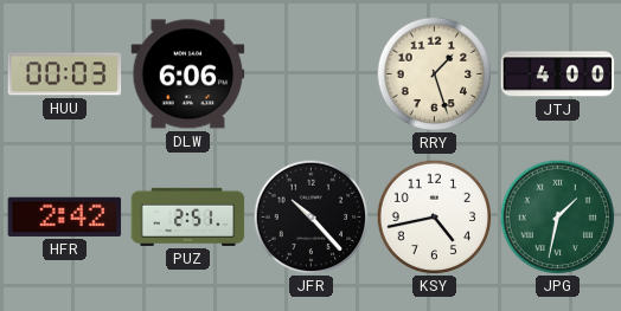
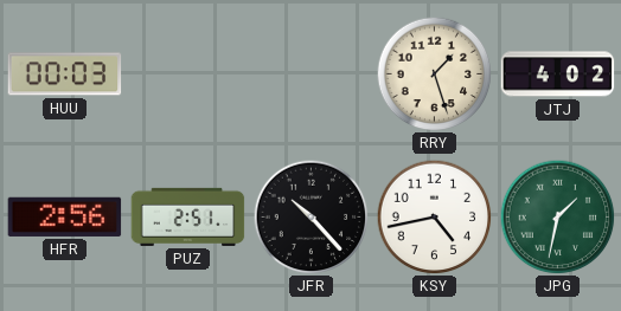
DLW: 6:06 -> none (188, 74)
JTJ: 4:00 -> 4:02 (558, 74)
HFR: 2:42 -> 2:56 (65, 216)
